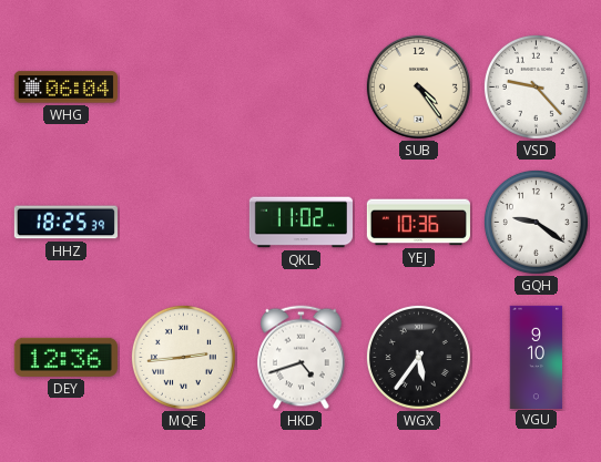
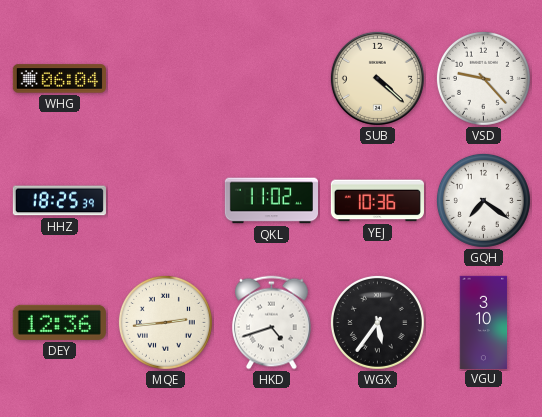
SUB: 4:24 -> 4:22 (377, 78)
GQH: 9:21 -> 7:21 (483, 200)
VGU: 9:10 -> 3:10 (484, 322)
